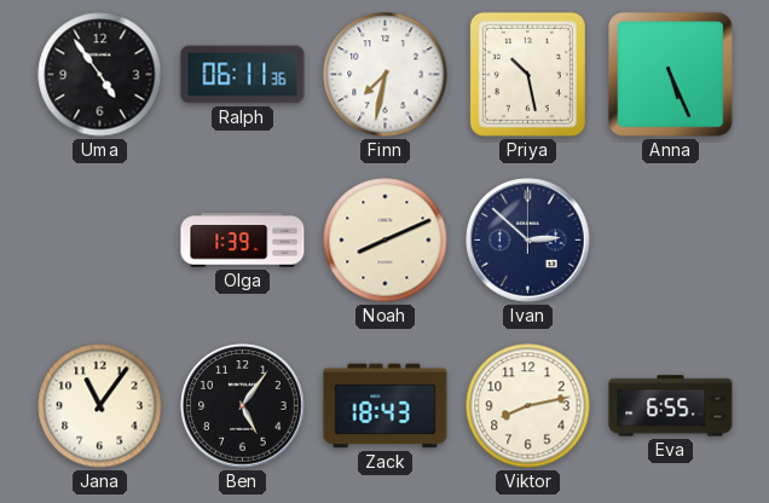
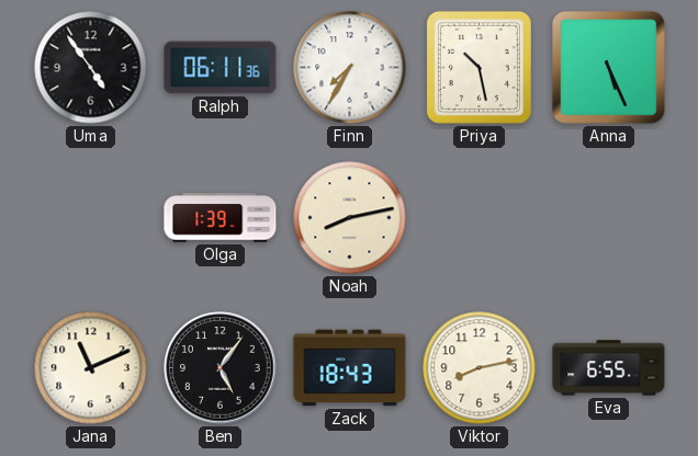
Finn: 7:32 -> 7:35 (350, 68)
Noah: 8:11 -> 8:13 (350, 218)
Ivan: 2:52 -> none (528, 241)
Jana: 11:06 -> 11:11 (91, 368)
